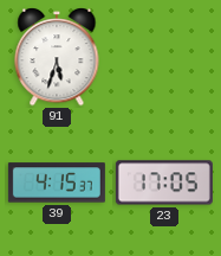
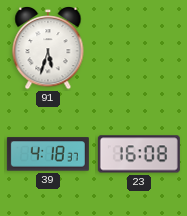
39: 4:15 -> 4:18 (48, 154)
23: 17:05 -> 16:08 (139, 154)
